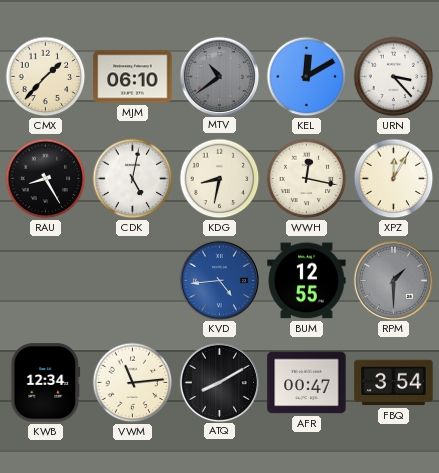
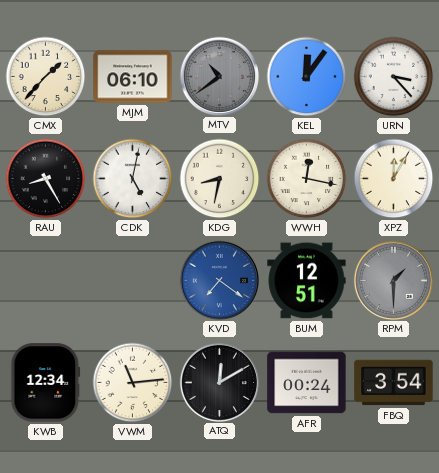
KEL: 12:10 -> 12:06 (307, 77)
KVD: 4:44 -> 7:21 (219, 280)
BUM: 12:55 -> 12:51 (307, 281)
ATQ: 8:10 -> 12:10 (219, 382)
AFR: 00:47 -> 00:24 (307, 383)
